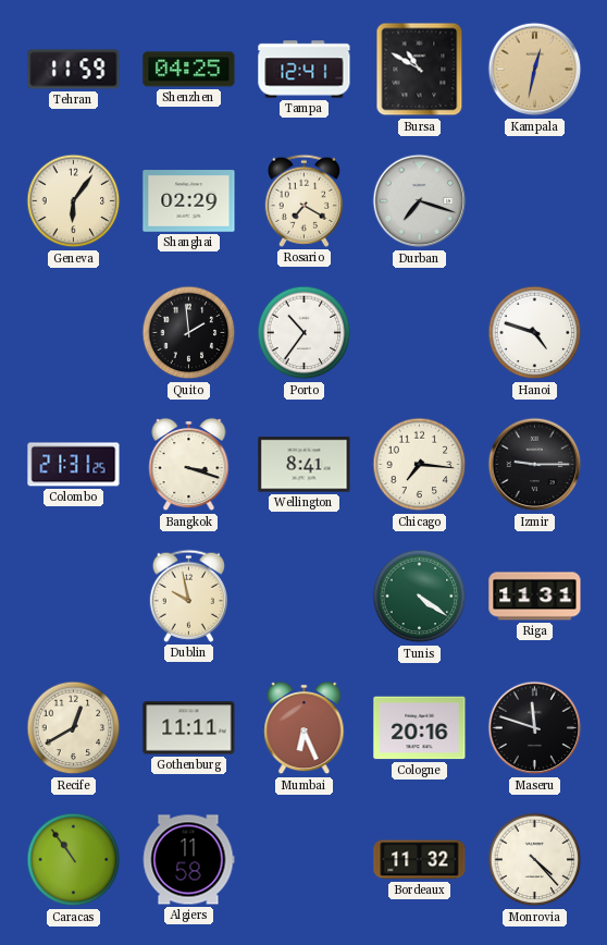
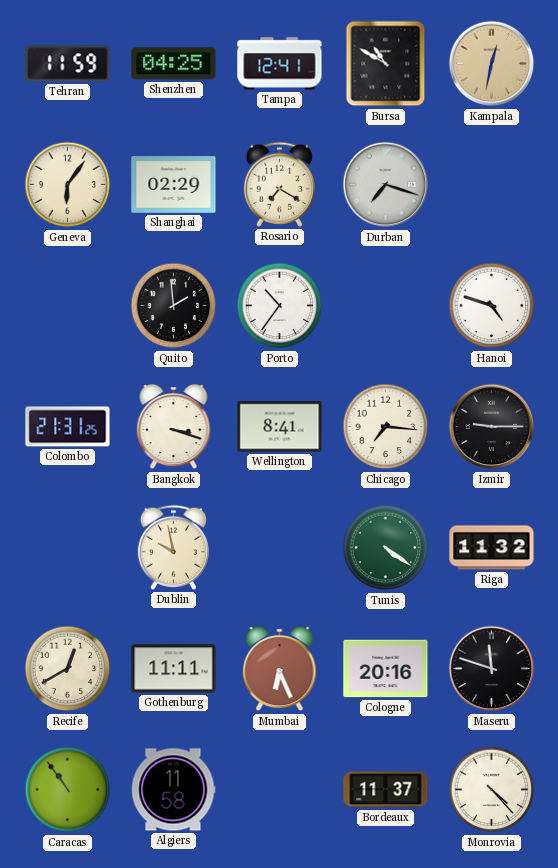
Riga: 11:31 -> 11:32 (492, 548)
Bordeaux: 11:32 -> 11:37 (386, 790)
